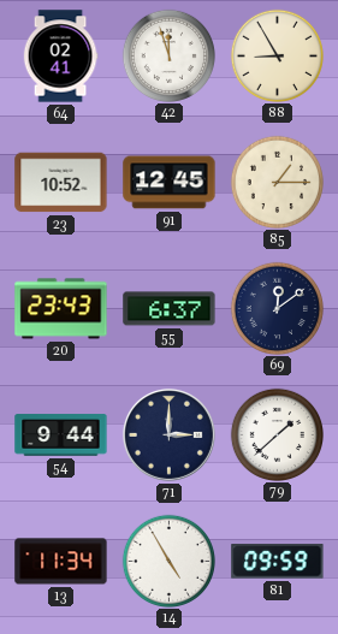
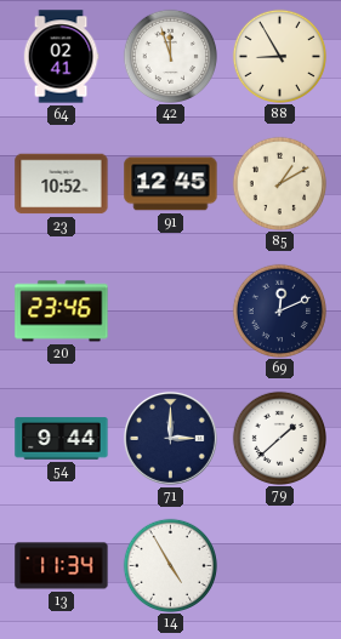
85: 1:15 -> 1:10 (279, 183)
20: 23:43 -> 23:46 (62, 312)
55: 6:37 -> none (170, 309)
69: 12:09 -> 12:11 (279, 310)
81: 09:59 -> none (278, 562)
